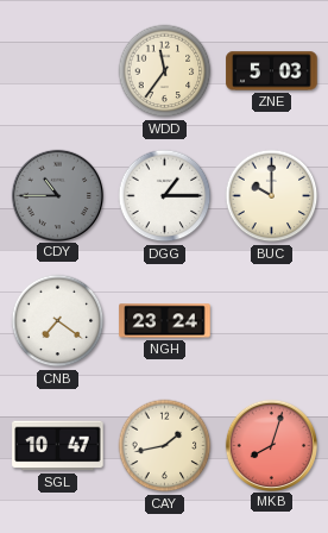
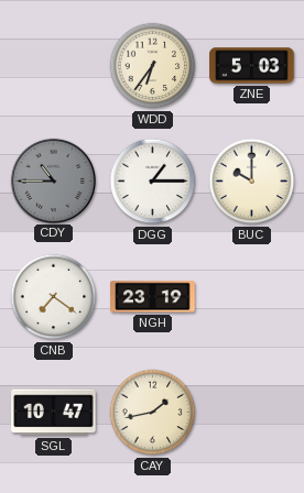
WDD: 11:36 -> 6:36 (153, 66)
NGH: 23:24 -> 23:19 (153, 297)
MKB: 8:03 -> none (271, 445)
